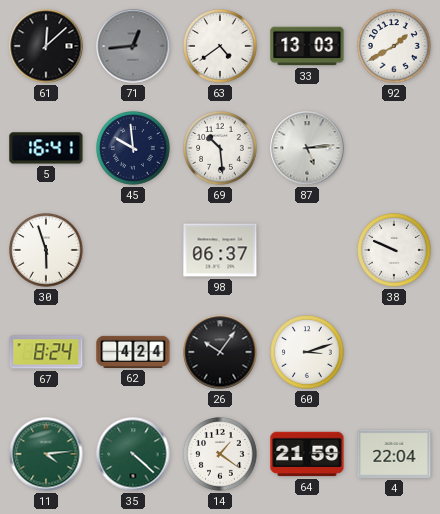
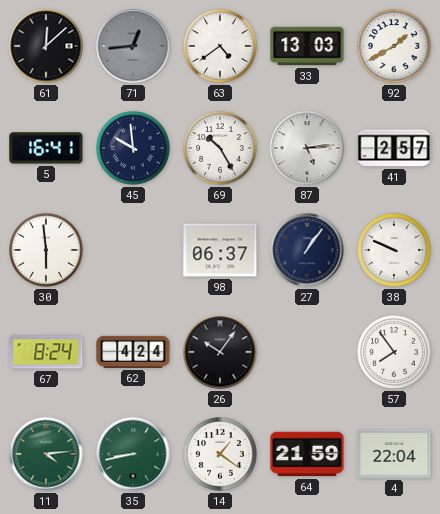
69: 10:29 -> 10:25 (220, 148)
41: none -> 2:57 (394, 148)
30: 5:57 -> 5:59 (46, 250)
27: none -> 1:06 (307, 250)
60: 3:12 -> none (307, 352)
57: none -> 7:54 (394, 352)
35: 4:22 -> 8:43 (133, 454)
